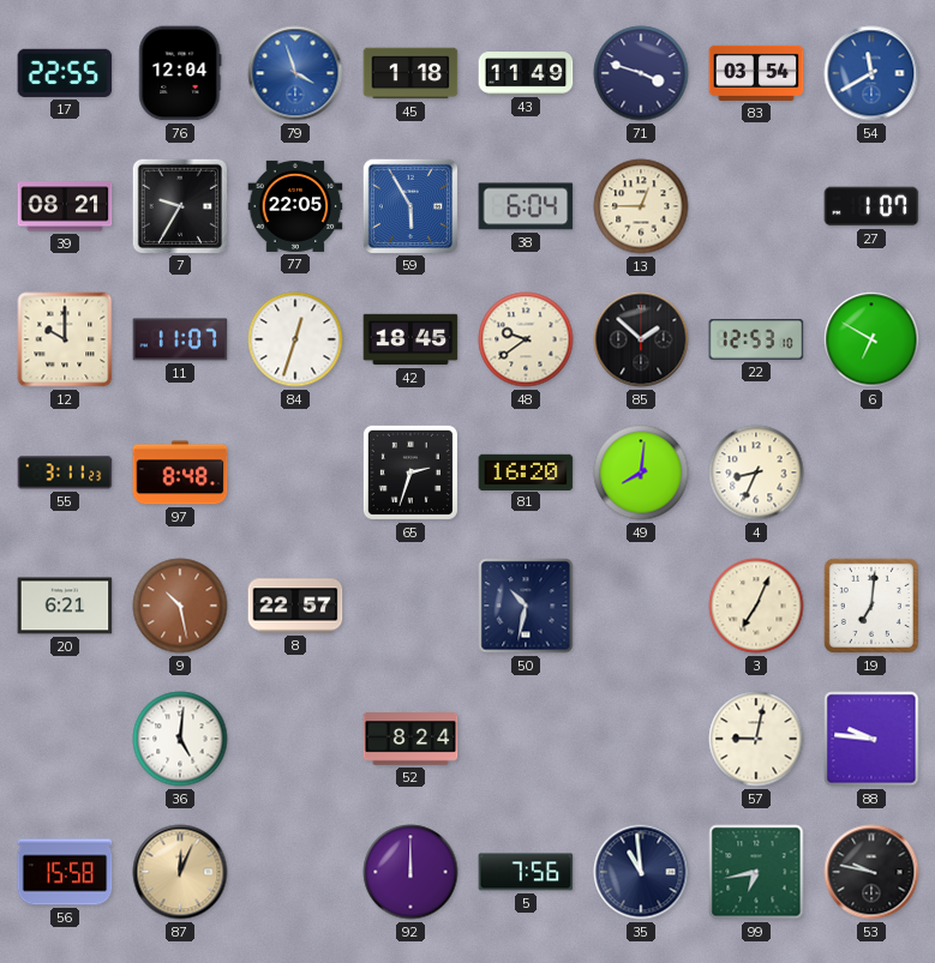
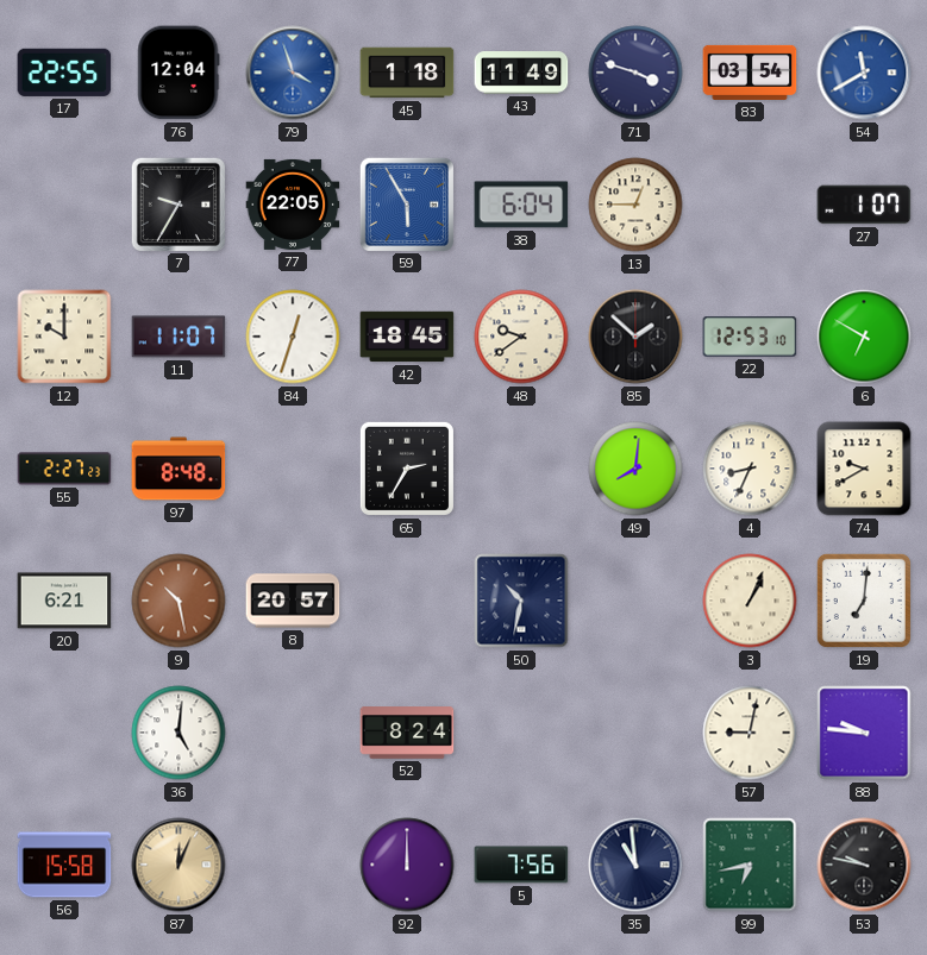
39: 08:21 -> none (65, 206)
55: 3:11 -> 2:27 (64, 469)
65: 2:33 -> 2:35 (407, 469)
81: 16:20 -> none (526, 471)
74: none -> 9:40 (864, 469)
8: 22:57 -> 20:57 (293, 601)
3: 7:04 -> 1:04 (750, 601)
